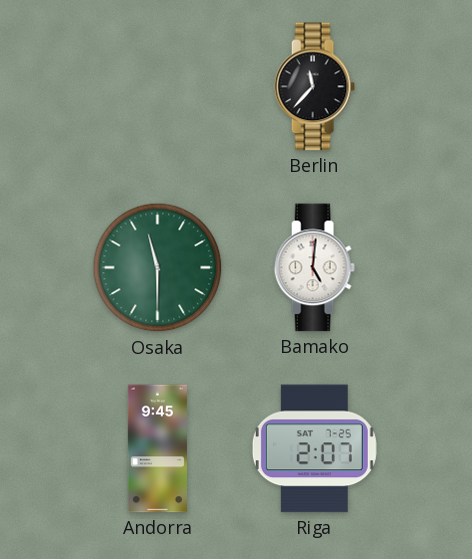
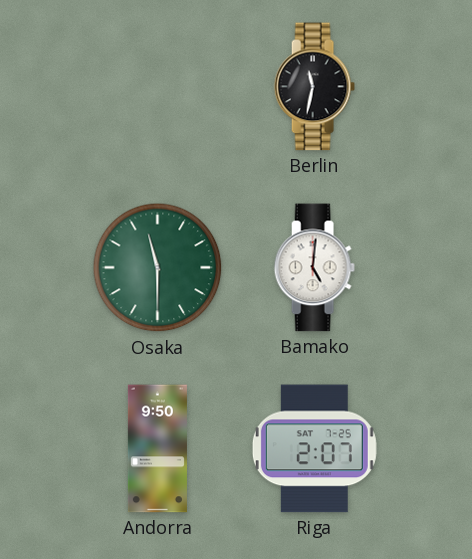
Berlin: 11:37 -> 11:32 (314, 87)
Andorra: 9:45 -> 9:50 (157, 449)
